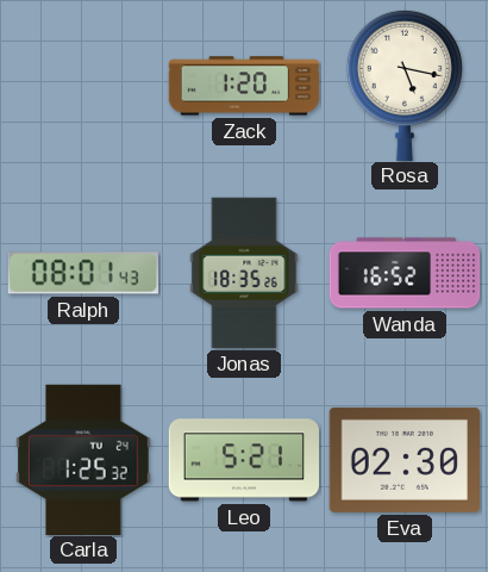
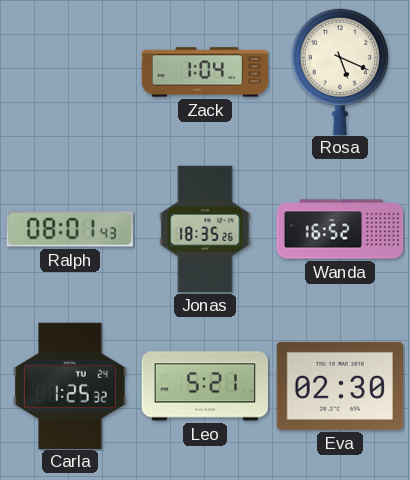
Zack: 1:20 -> 1:04 (205, 72)
Rosa: 5:17 -> 5:19 (340, 71)
